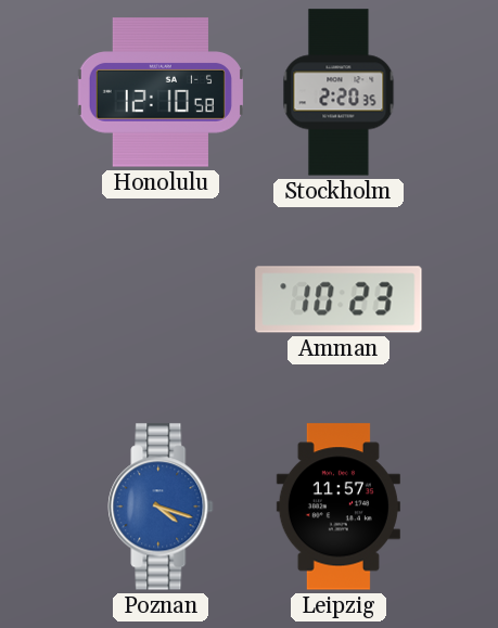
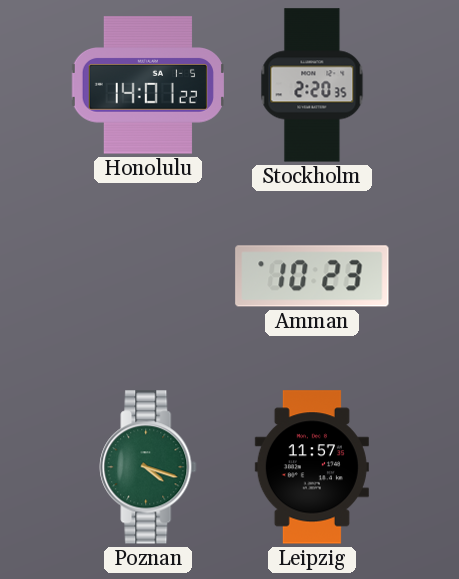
Honolulu: 12:10 -> 14:01 (148, 85)
Poznan dial: blue -> green (148, 467)
